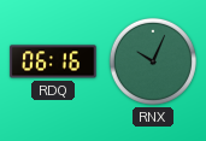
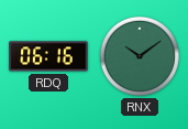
RNX: 10:04 -> 10:09 (140, 56)
